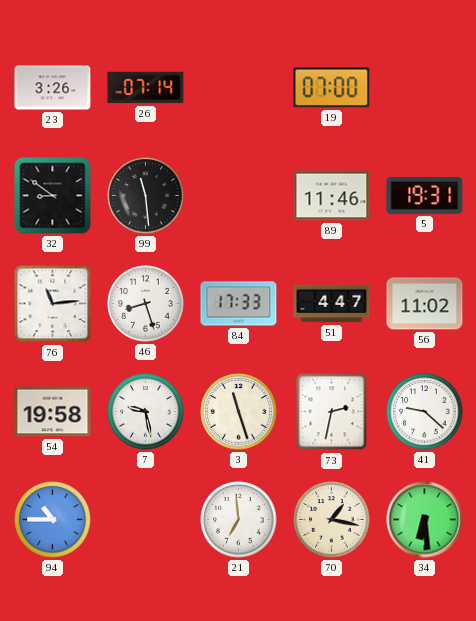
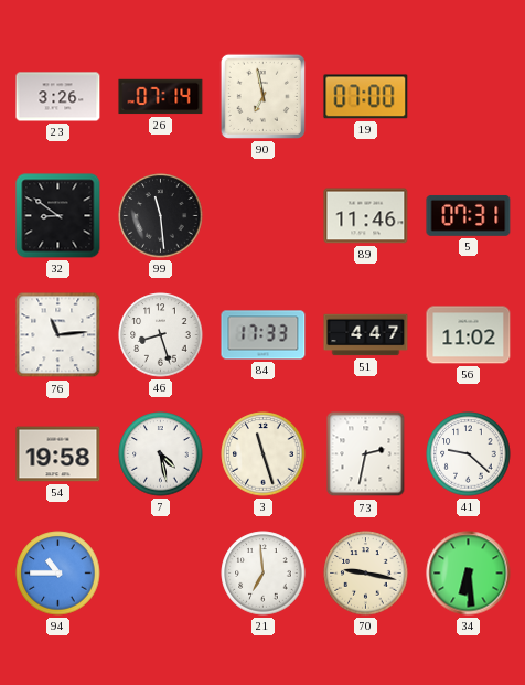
90: none -> 6:58 (262, 96)
5: 19:31 -> 07:31 (469, 215)
7: 9:28 -> 4:28 (161, 454)
70: 1:17 -> 9:17 (366, 574)
